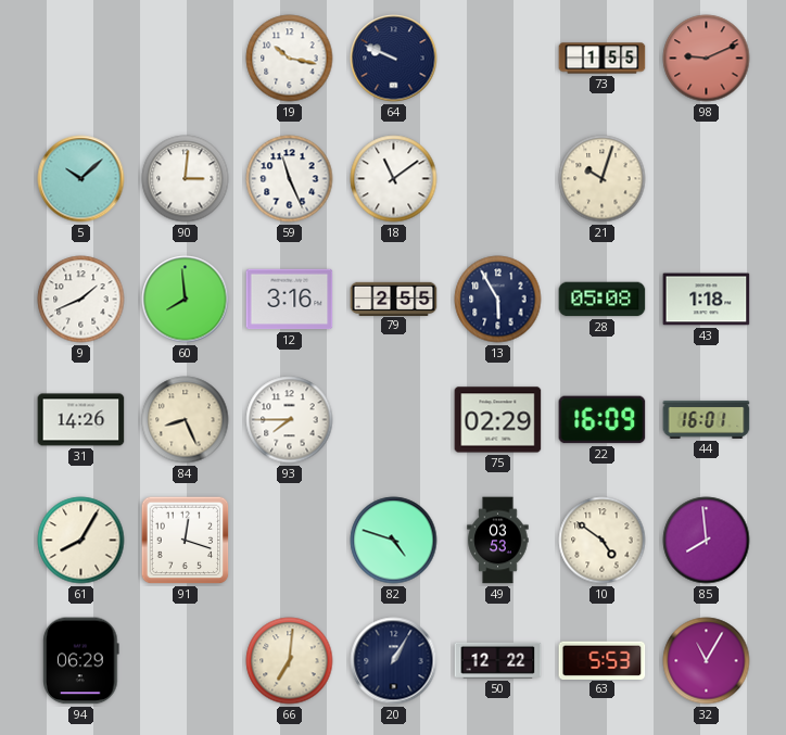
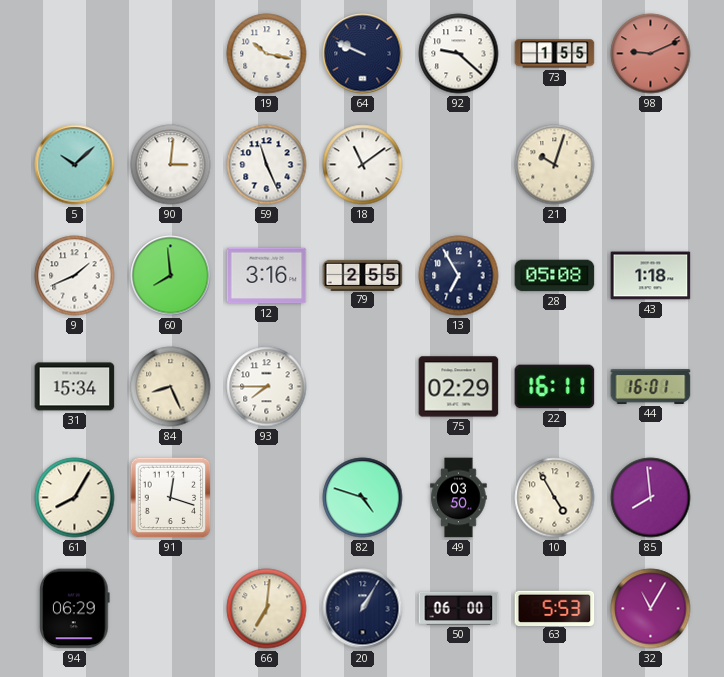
92: none -> 9:22 (459, 54)
13: 5:55 -> 6:55 (459, 276)
31: 14:26 -> 15:34 (75, 387)
22: 16:09 -> 16:11 (555, 387)
49: 03:53 -> 03:50 (459, 498)
10: 4:51 -> 4:55 (555, 498)
50: 12:22 -> 06:00 (459, 608)
